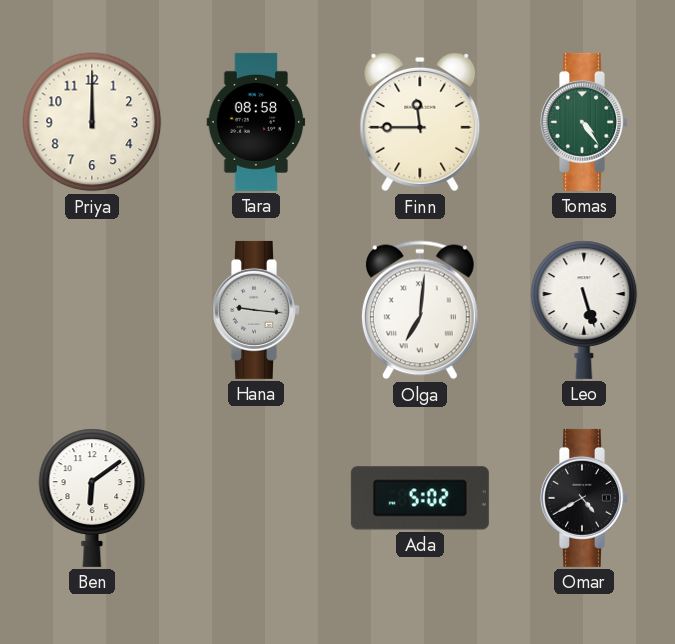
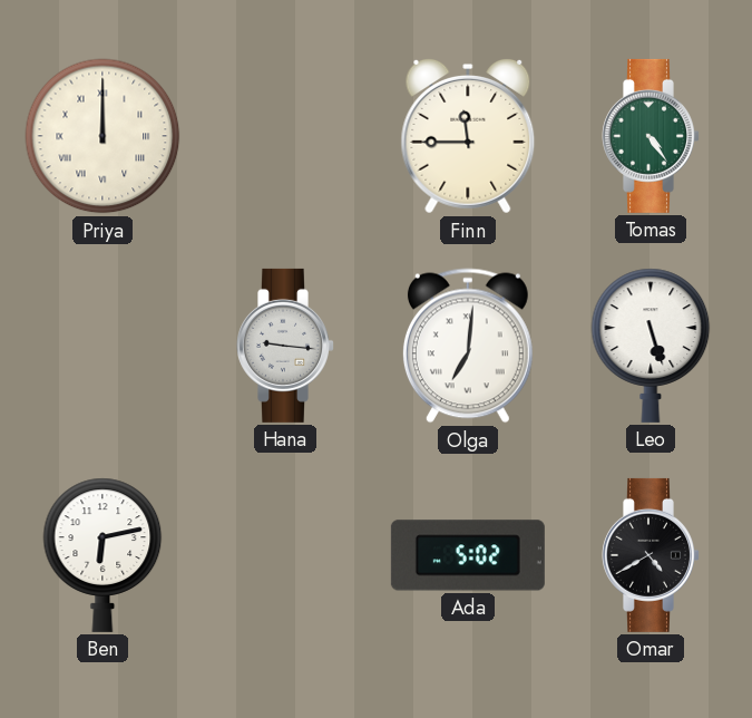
Priya numerals: Arabic -> Roman (102, 136)
Tara: 08:58 -> none (256, 122)
Ben: 6:09 -> 6:13 (102, 555)
